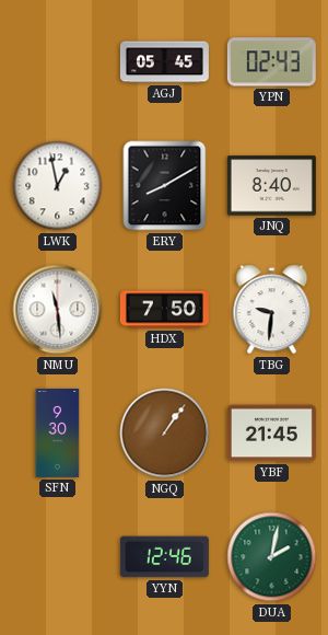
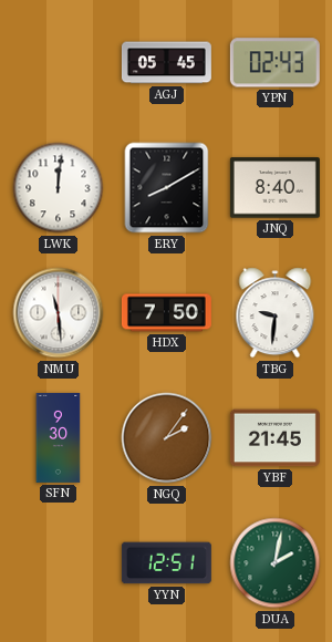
LWK: 12:58 -> 12:01 (59, 188)
NGQ: 1:06 -> 2:06 (167, 438)
YYN: 12:46 -> 12:51 (166, 563)
